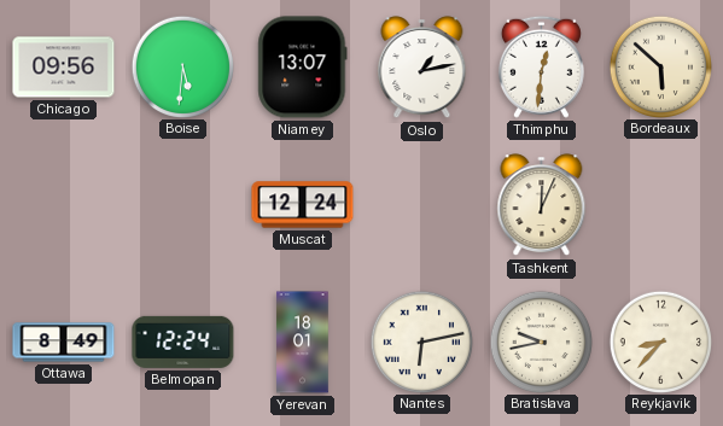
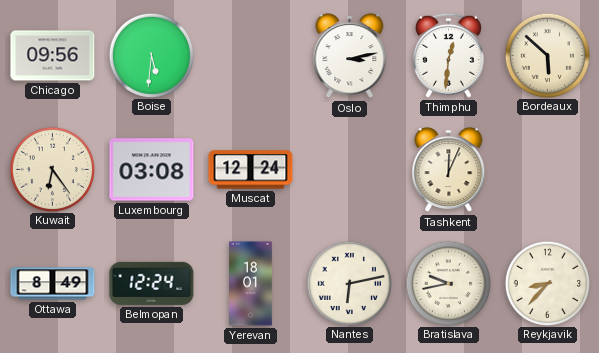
Niamey: 13:07 -> none (303, 68)
Oslo: 1:13 -> 3:13 (350, 56)
Kuwait: none -> 6:24 (52, 169)
Luxembourg: none -> 03:08 (152, 170)
